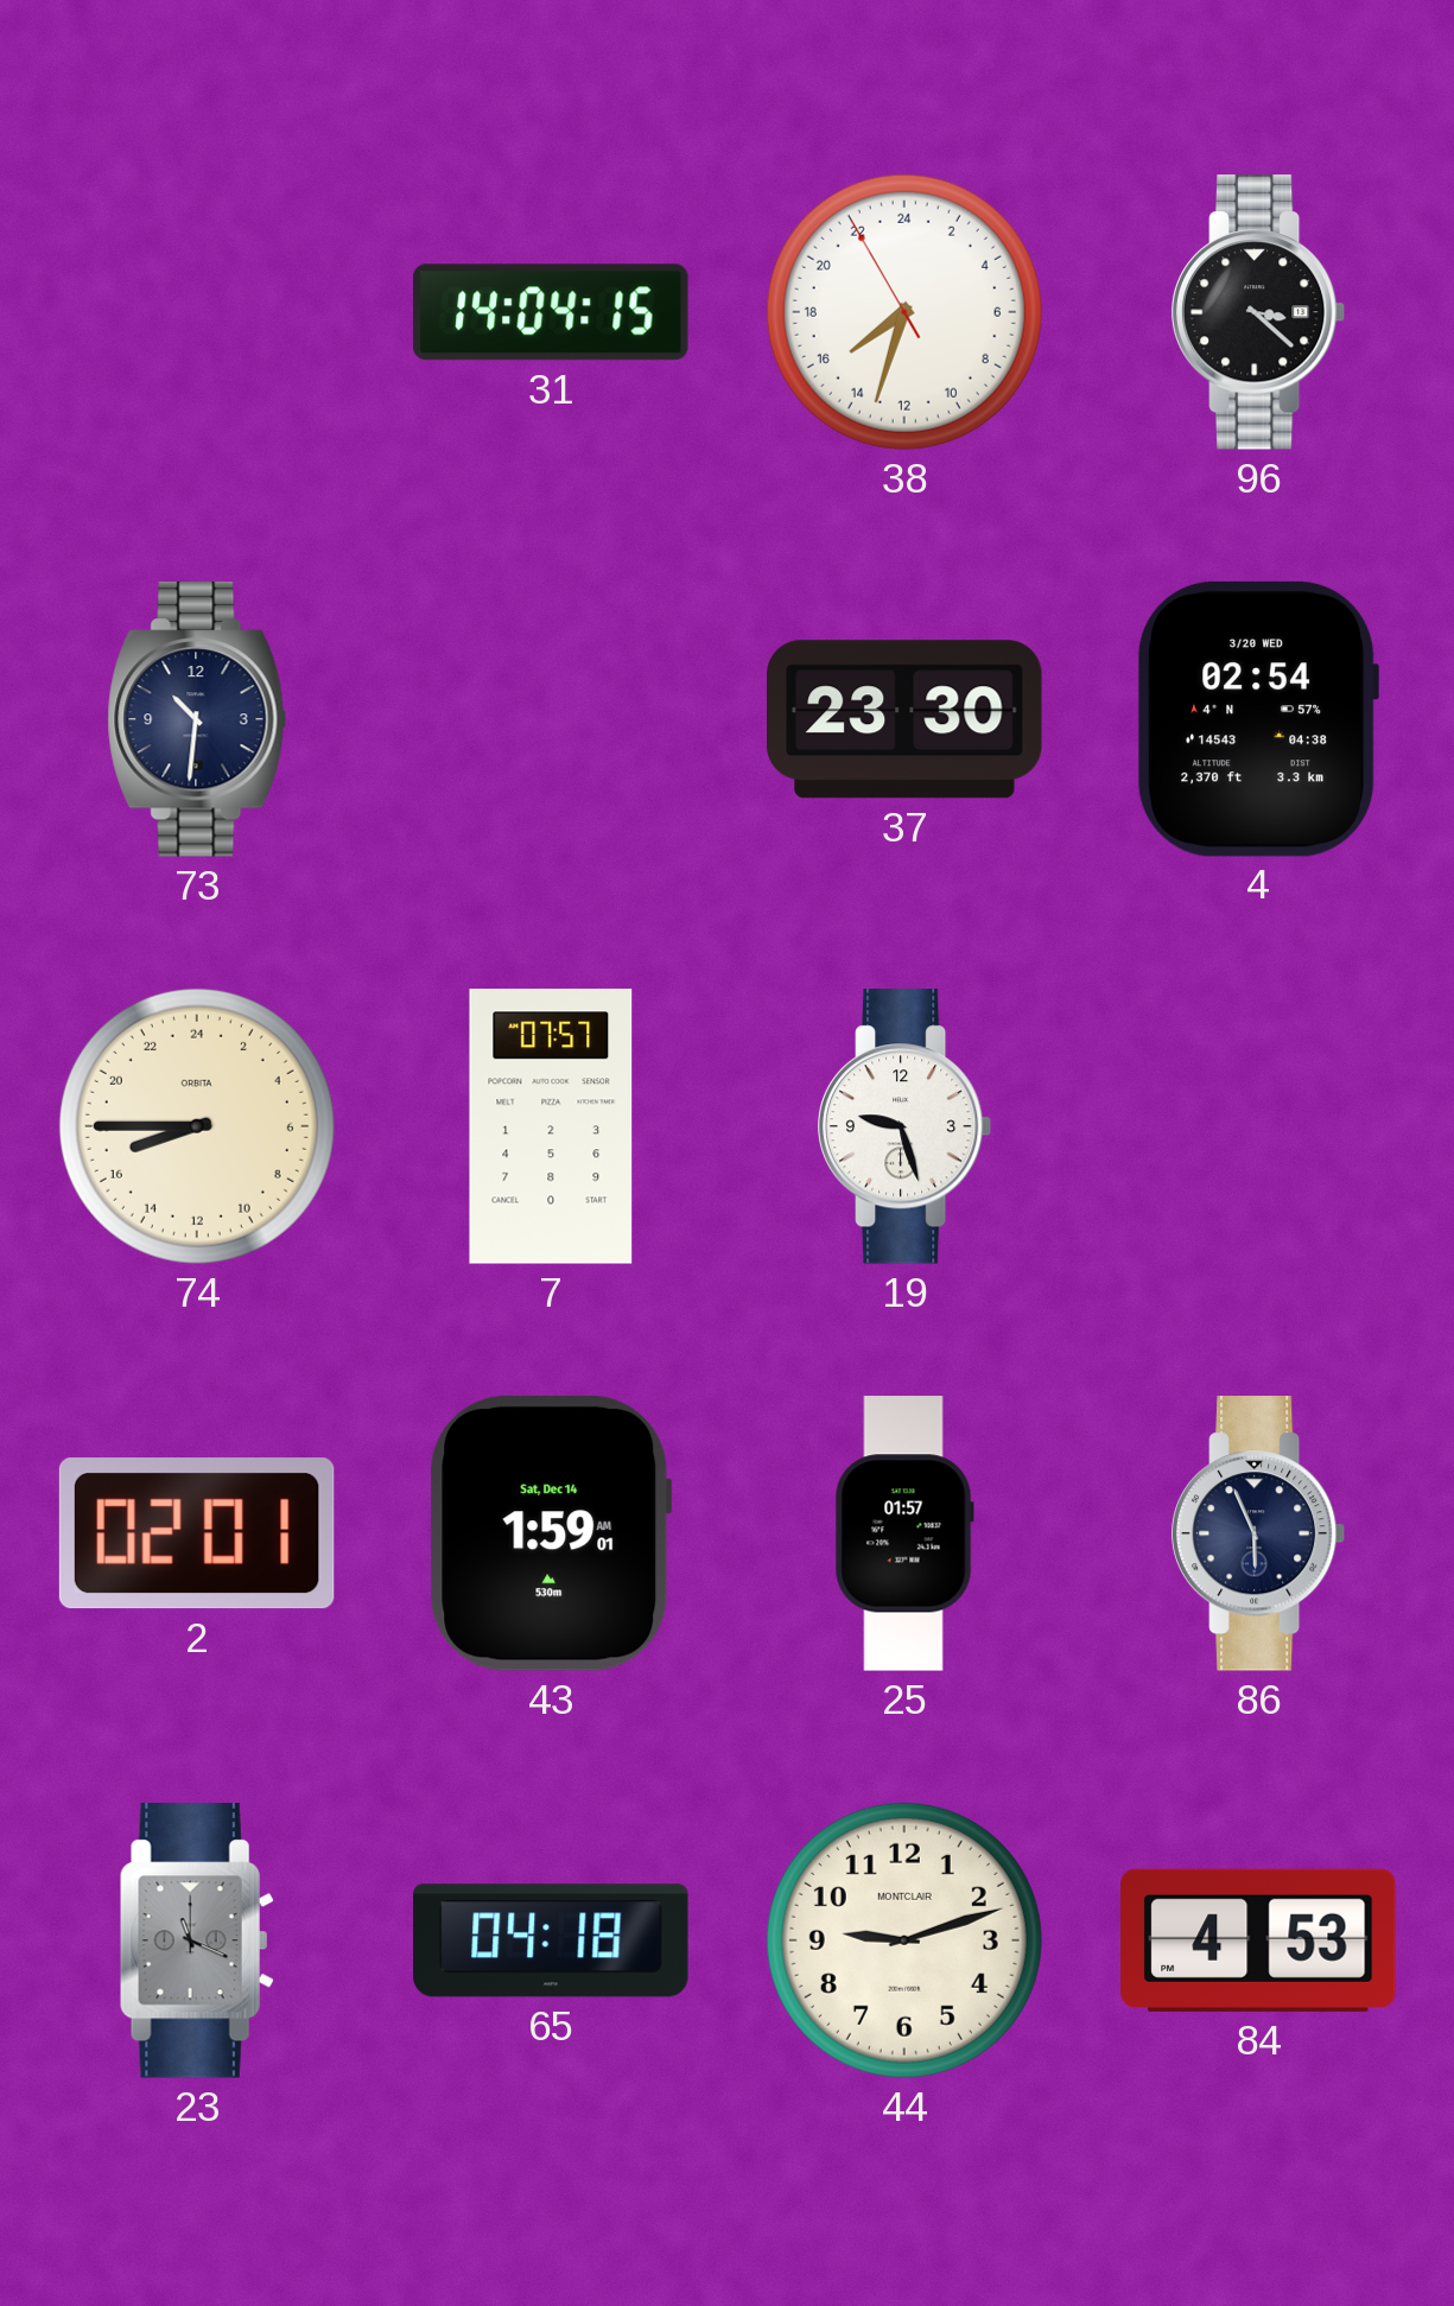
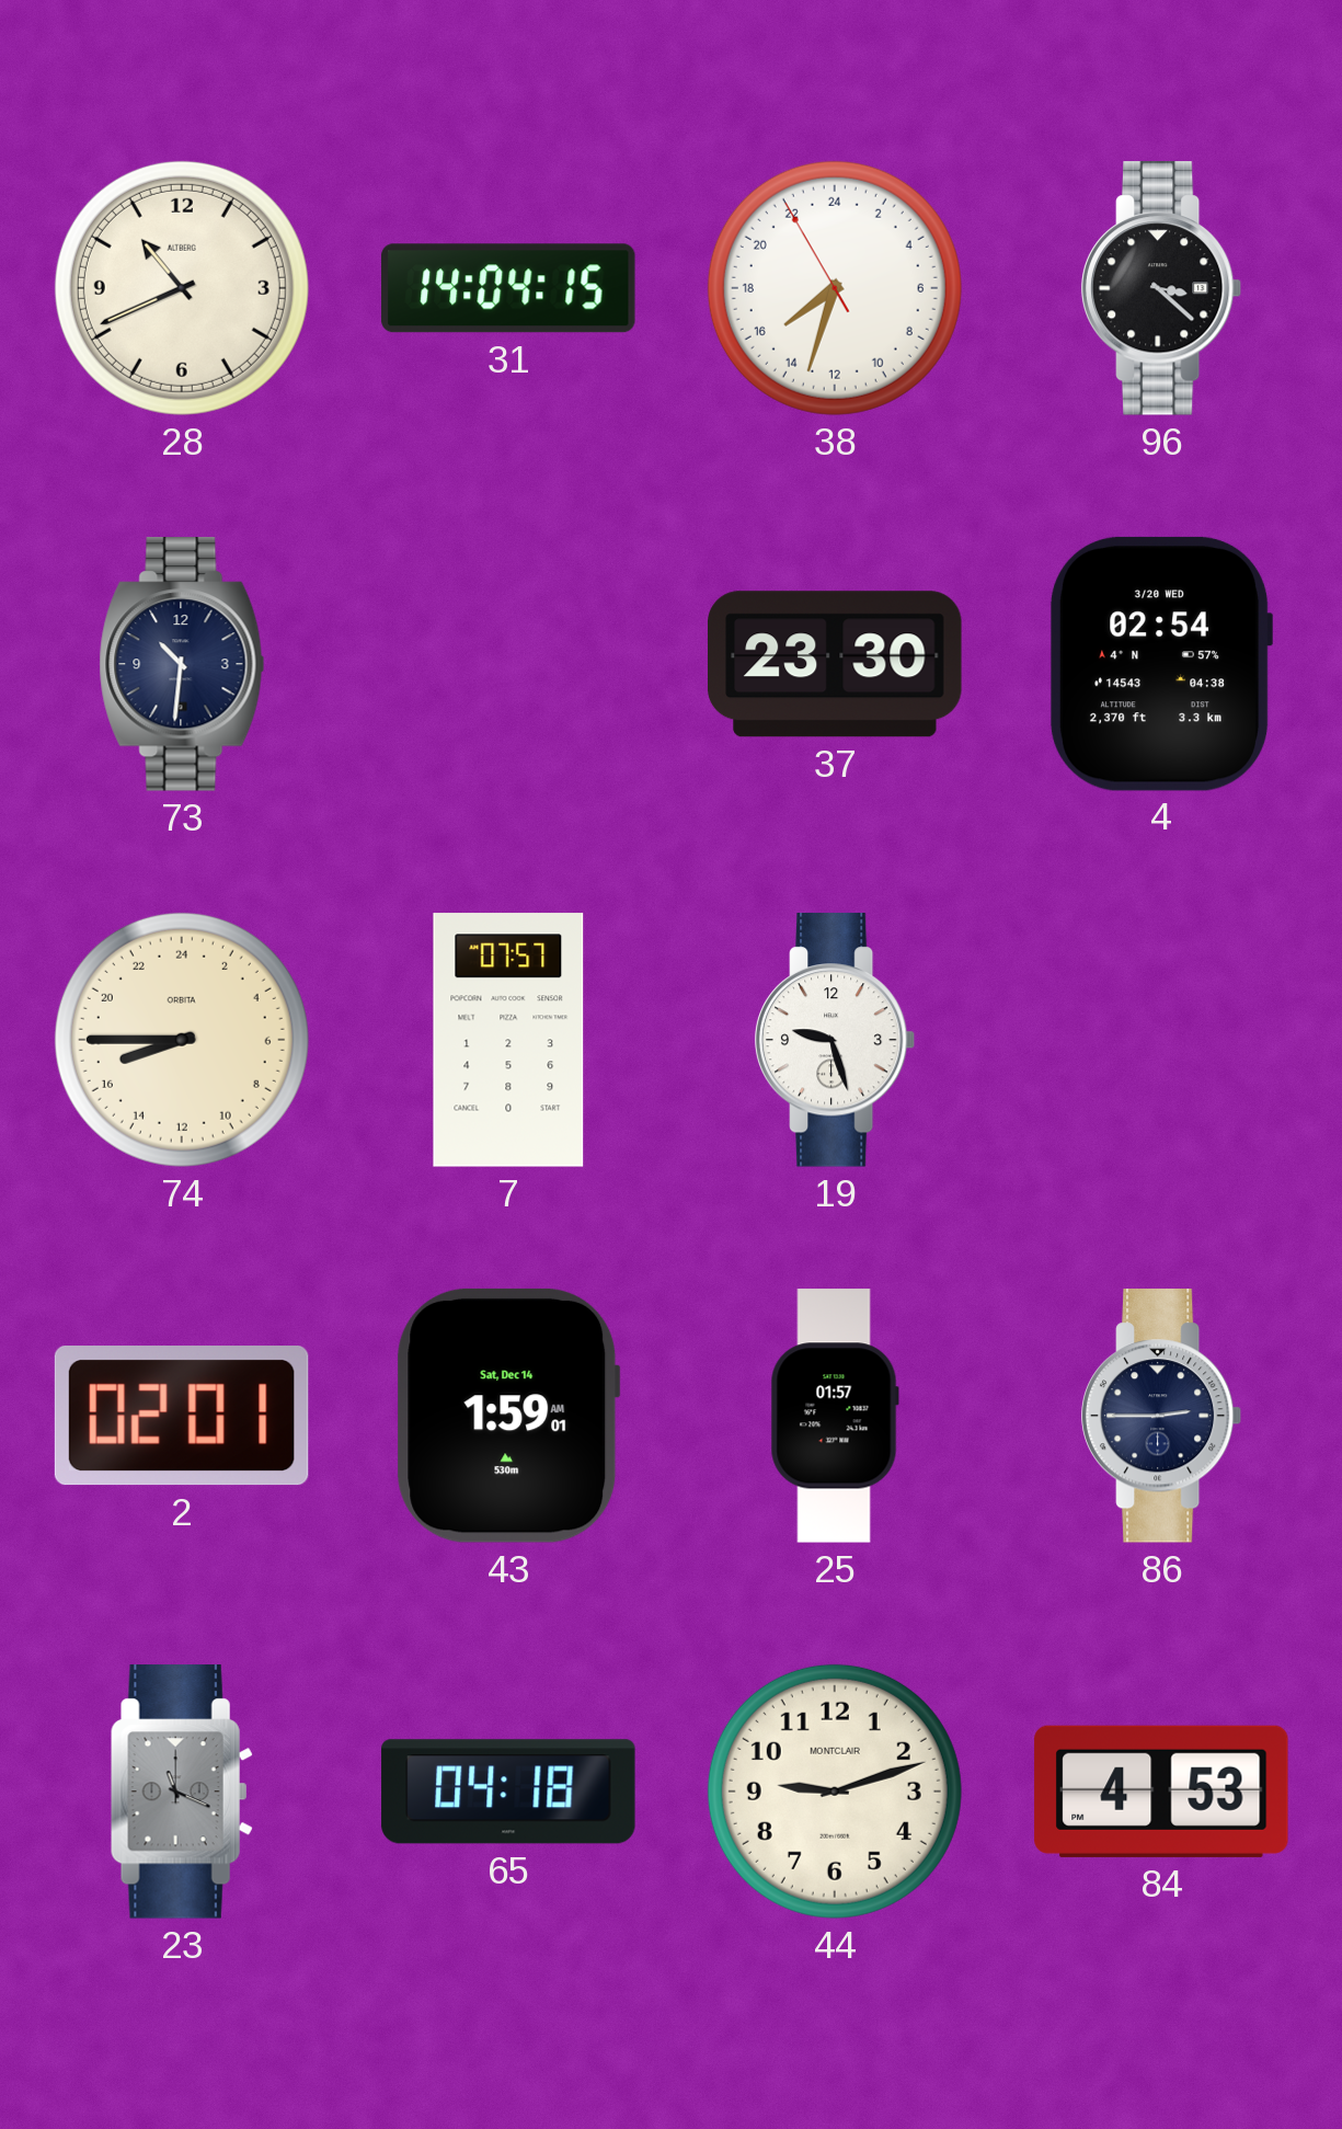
28: none -> 10:41 (182, 288)
86: 5:56 -> 2:45 (1161, 1416)
